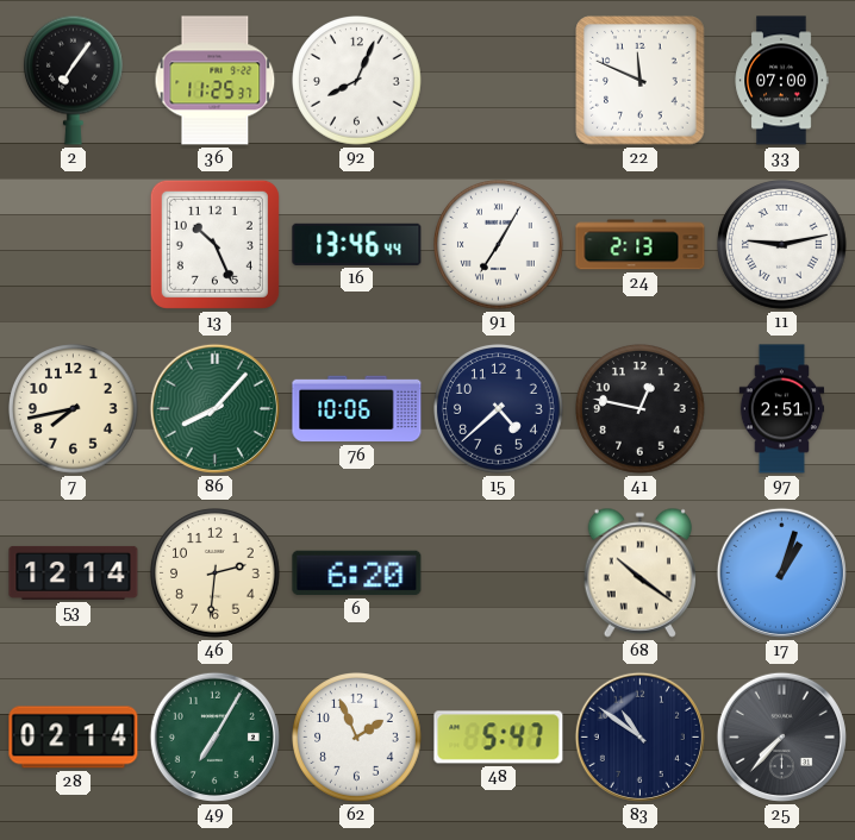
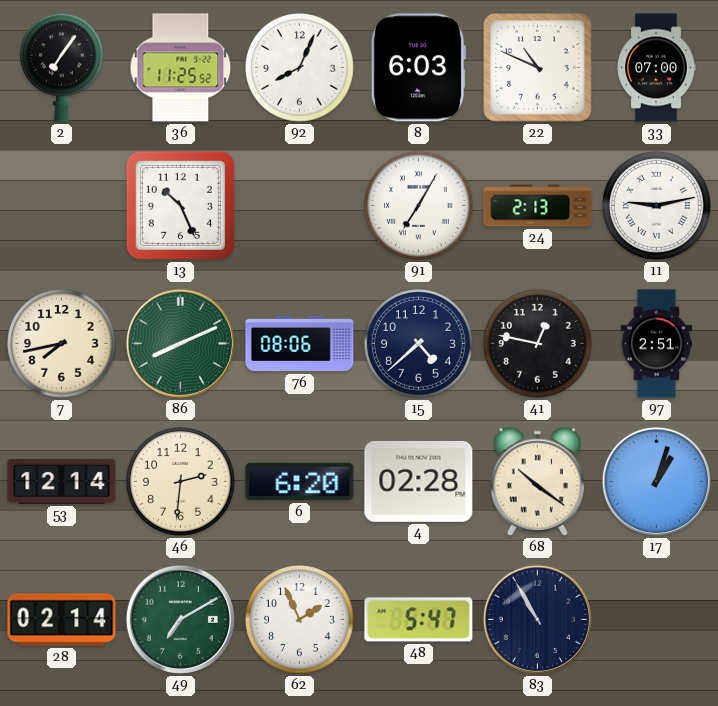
36: 11:25:37 -> 11:25:52 (181, 68)
8: none -> 6:03 (418, 68)
22: 11:49 -> 10:49 (538, 68)
16: 13:46 -> none (357, 244)
86: 8:07 -> 8:11 (180, 343)
76: 10:06 -> 08:06 (300, 344)
4: none -> 02:28 (419, 481)
49: 7:05 -> 7:10 (180, 619)
83: 10:51 -> 10:55 (537, 619)
25: 7:37 -> none (781, 736)
